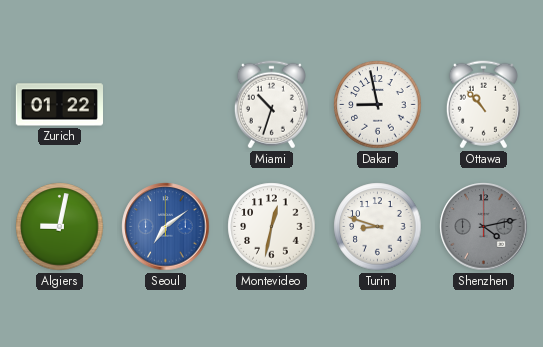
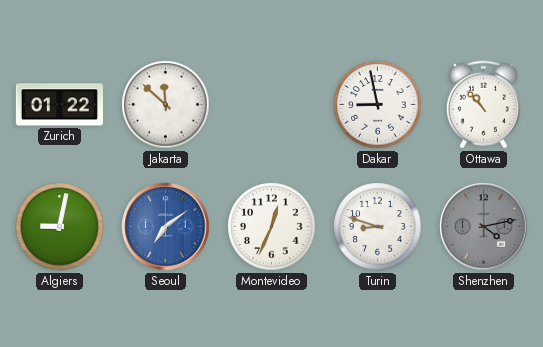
Jakarta: none -> 11:52 (166, 105)
Miami: 10:33 -> none (271, 105)
Montevideo: 12:32 -> 12:34 (272, 227)
